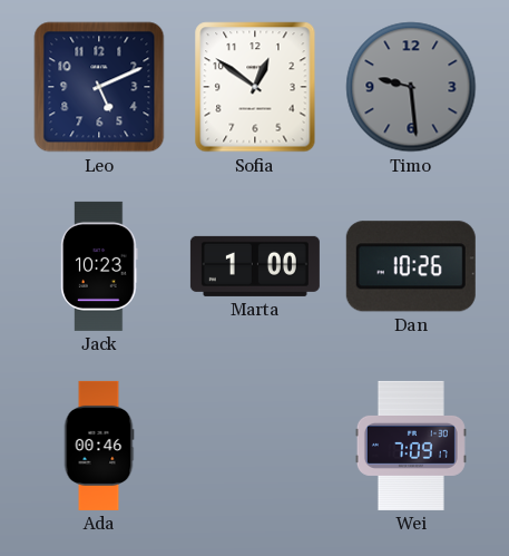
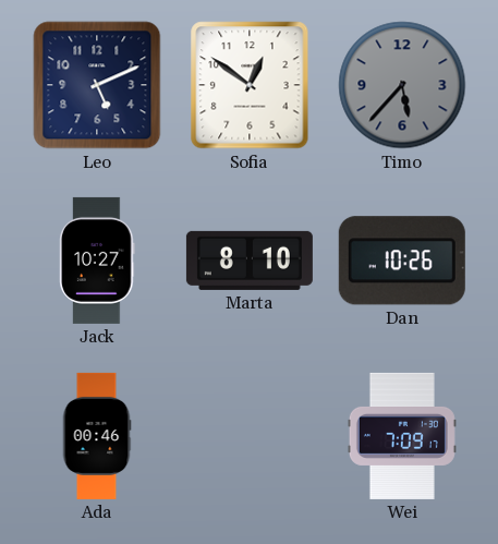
Timo: 9:29 -> 5:37 (402, 85)
Jack: 10:23 -> 10:27 (97, 261)
Marta: 1:00 -> 8:10 (250, 261)
